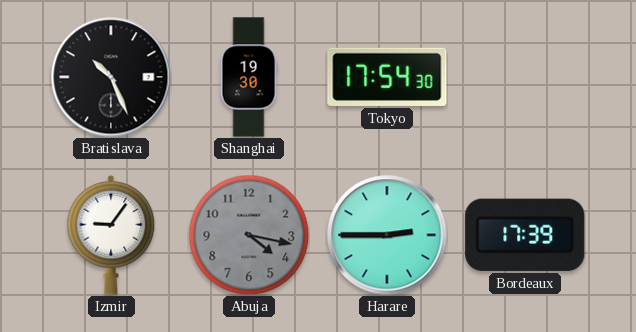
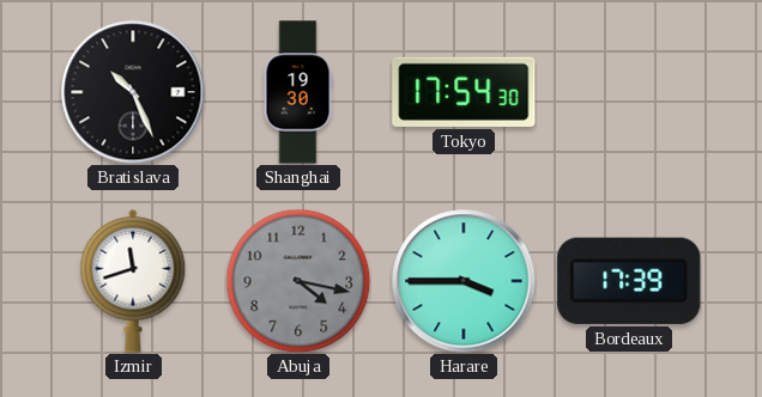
Izmir: 9:06 -> 11:42 (133, 281)
Harare: 2:45 -> 3:45 (464, 281)
